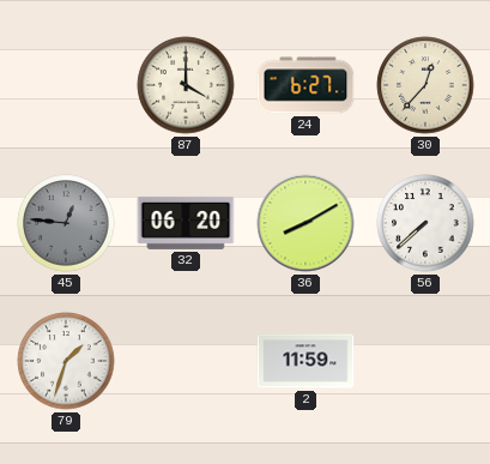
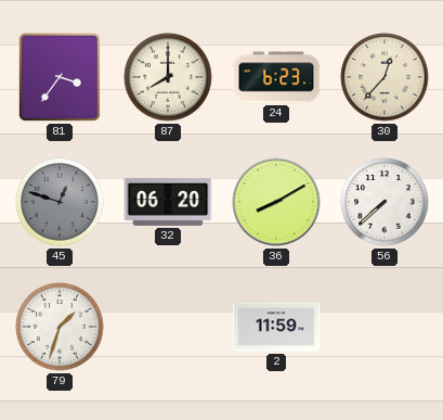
81: none -> 3:36 (60, 77)
87: 4:00 -> 8:00 (168, 77)
24: 6:27 -> 6:23 (276, 77)
45: 12:46 -> 12:48 (60, 202)
